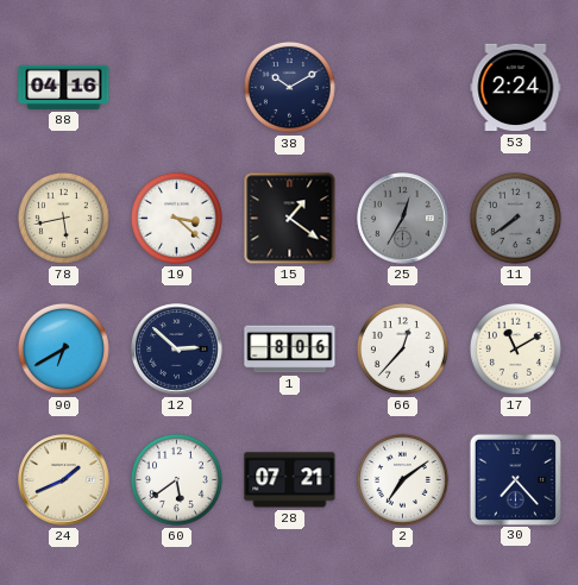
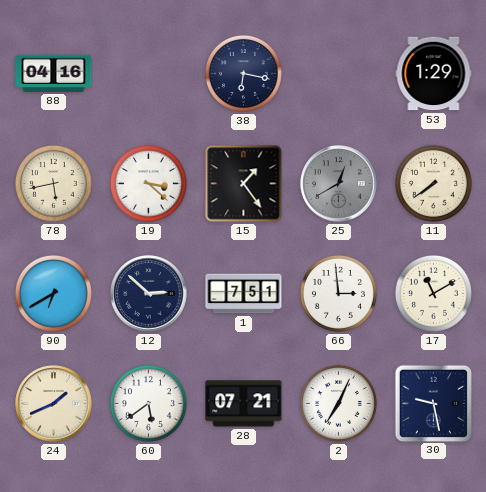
38: 10:10 -> 6:17 (243, 73)
53: 2:24 -> 1:29 (434, 74)
15: 1:21 -> 1:24 (244, 184)
25: 12:35 -> 12:40 (339, 184)
11 dial: grey -> cream (433, 183)
1: 8:06 -> 7:51 (244, 294)
66: 12:37 -> 2:59 (338, 293)
2: 7:09 -> 7:04 (338, 403)
30: 7:23 -> 9:28 (433, 403)
